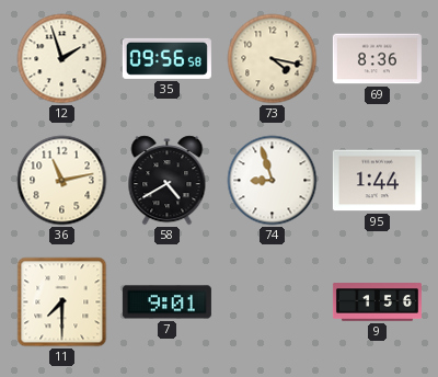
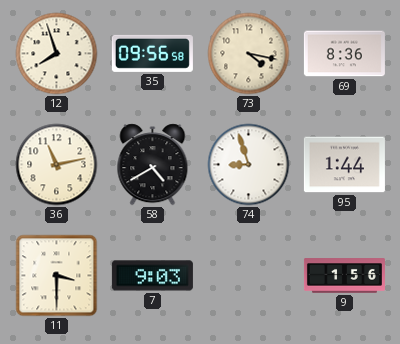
12: 1:57 -> 7:57 (57, 54)
11: 7:30 -> 3:30 (57, 276)
7: 9:01 -> 9:03 (152, 276)
